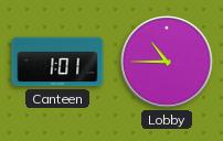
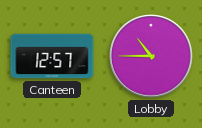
Canteen: 1:01 -> 12:57 (52, 56)
